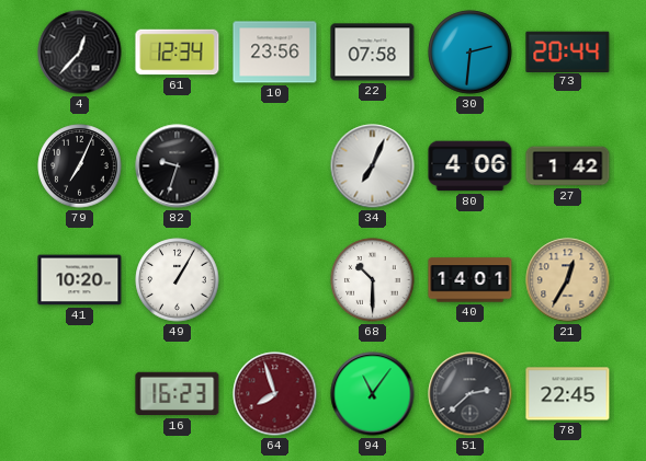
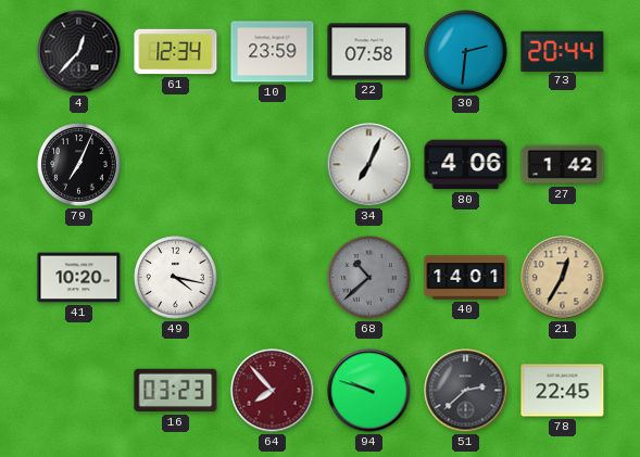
10: 23:56 -> 23:59 (273, 52)
82: 9:33 -> none (178, 166)
49: 1:05 -> 4:17 (176, 278)
68: 10:30 -> 10:38 (369, 278)
68 dial: white -> grey (369, 278)
16: 16:23 -> 03:23 (176, 391)
64: 7:57 -> 7:53 (273, 391)
94: 11:06 -> 9:48 (369, 391)
